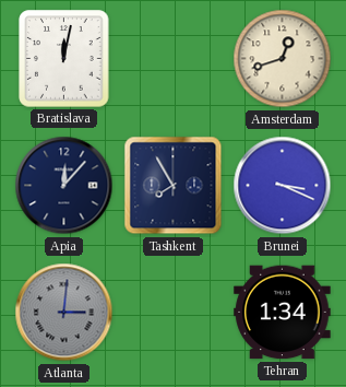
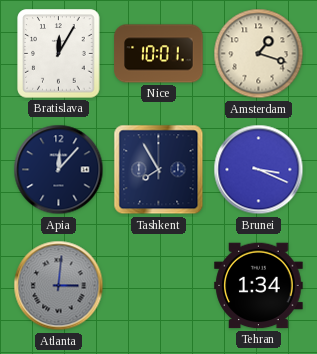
Bratislava: 12:02 -> 12:05 (59, 54)
Nice: none -> 10:01 (159, 54)
Amsterdam: 12:42 -> 1:18 (259, 54)
